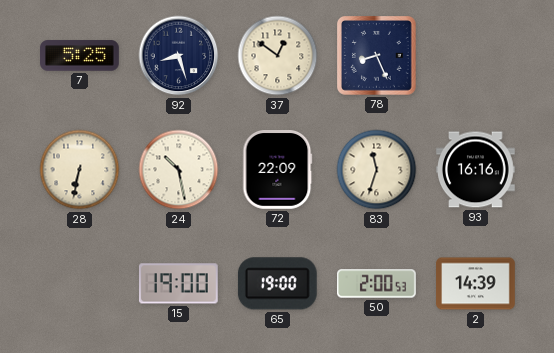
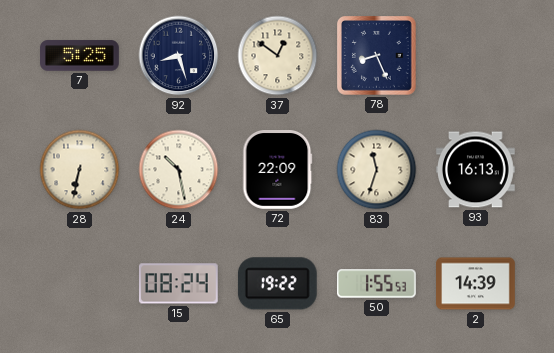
93: 16:16 -> 16:13 (476, 170)
15: 19:00 -> 08:24 (178, 284)
65: 19:00 -> 19:22 (277, 284)
50: 2:00 -> 1:55 (377, 284)
